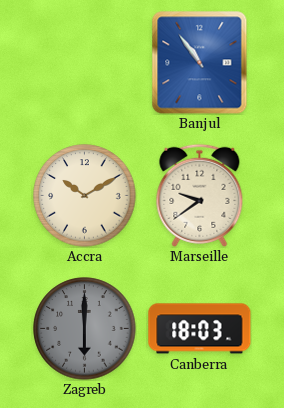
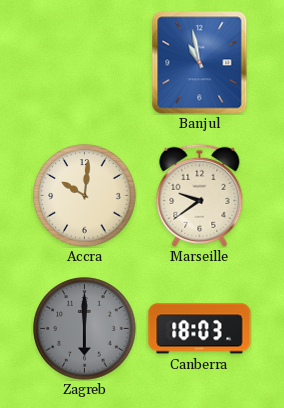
Banjul: 10:54 -> 10:58 (200, 63)
Accra: 10:10 -> 10:01 (85, 196)
